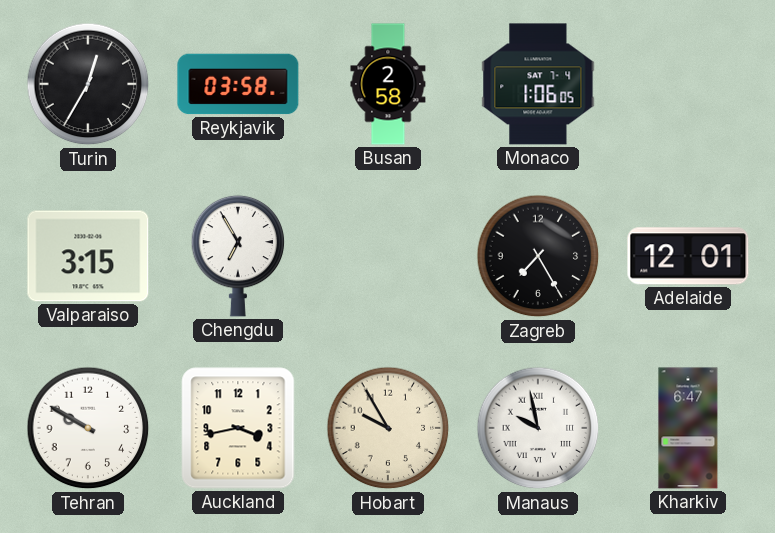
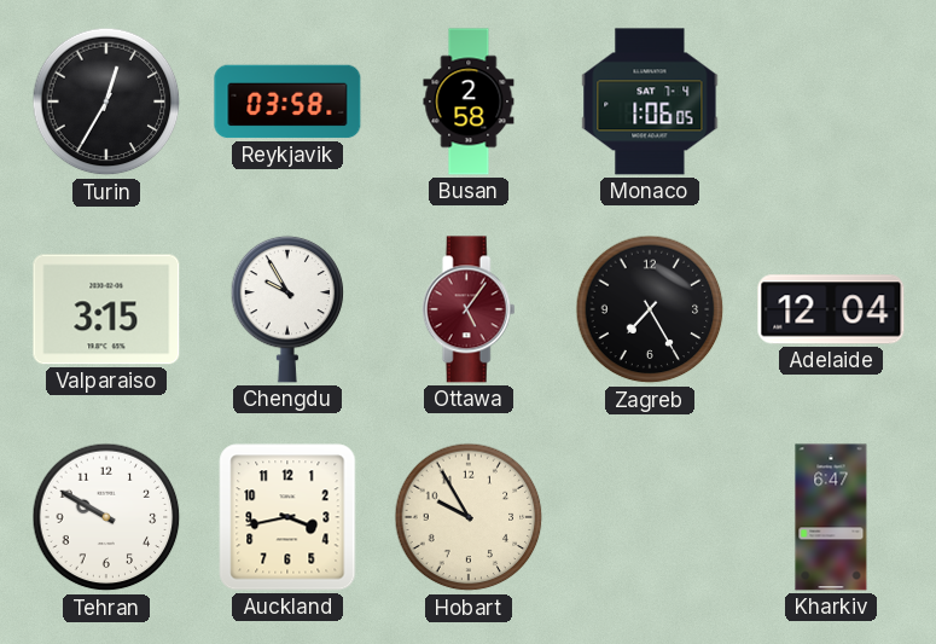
Chengdu: 6:55 -> 9:55 (287, 309)
Ottawa: none -> 5:06 (469, 309)
Adelaide: 12:01 -> 12:04 (831, 309)
Manaus: 9:58 -> none (538, 428)
